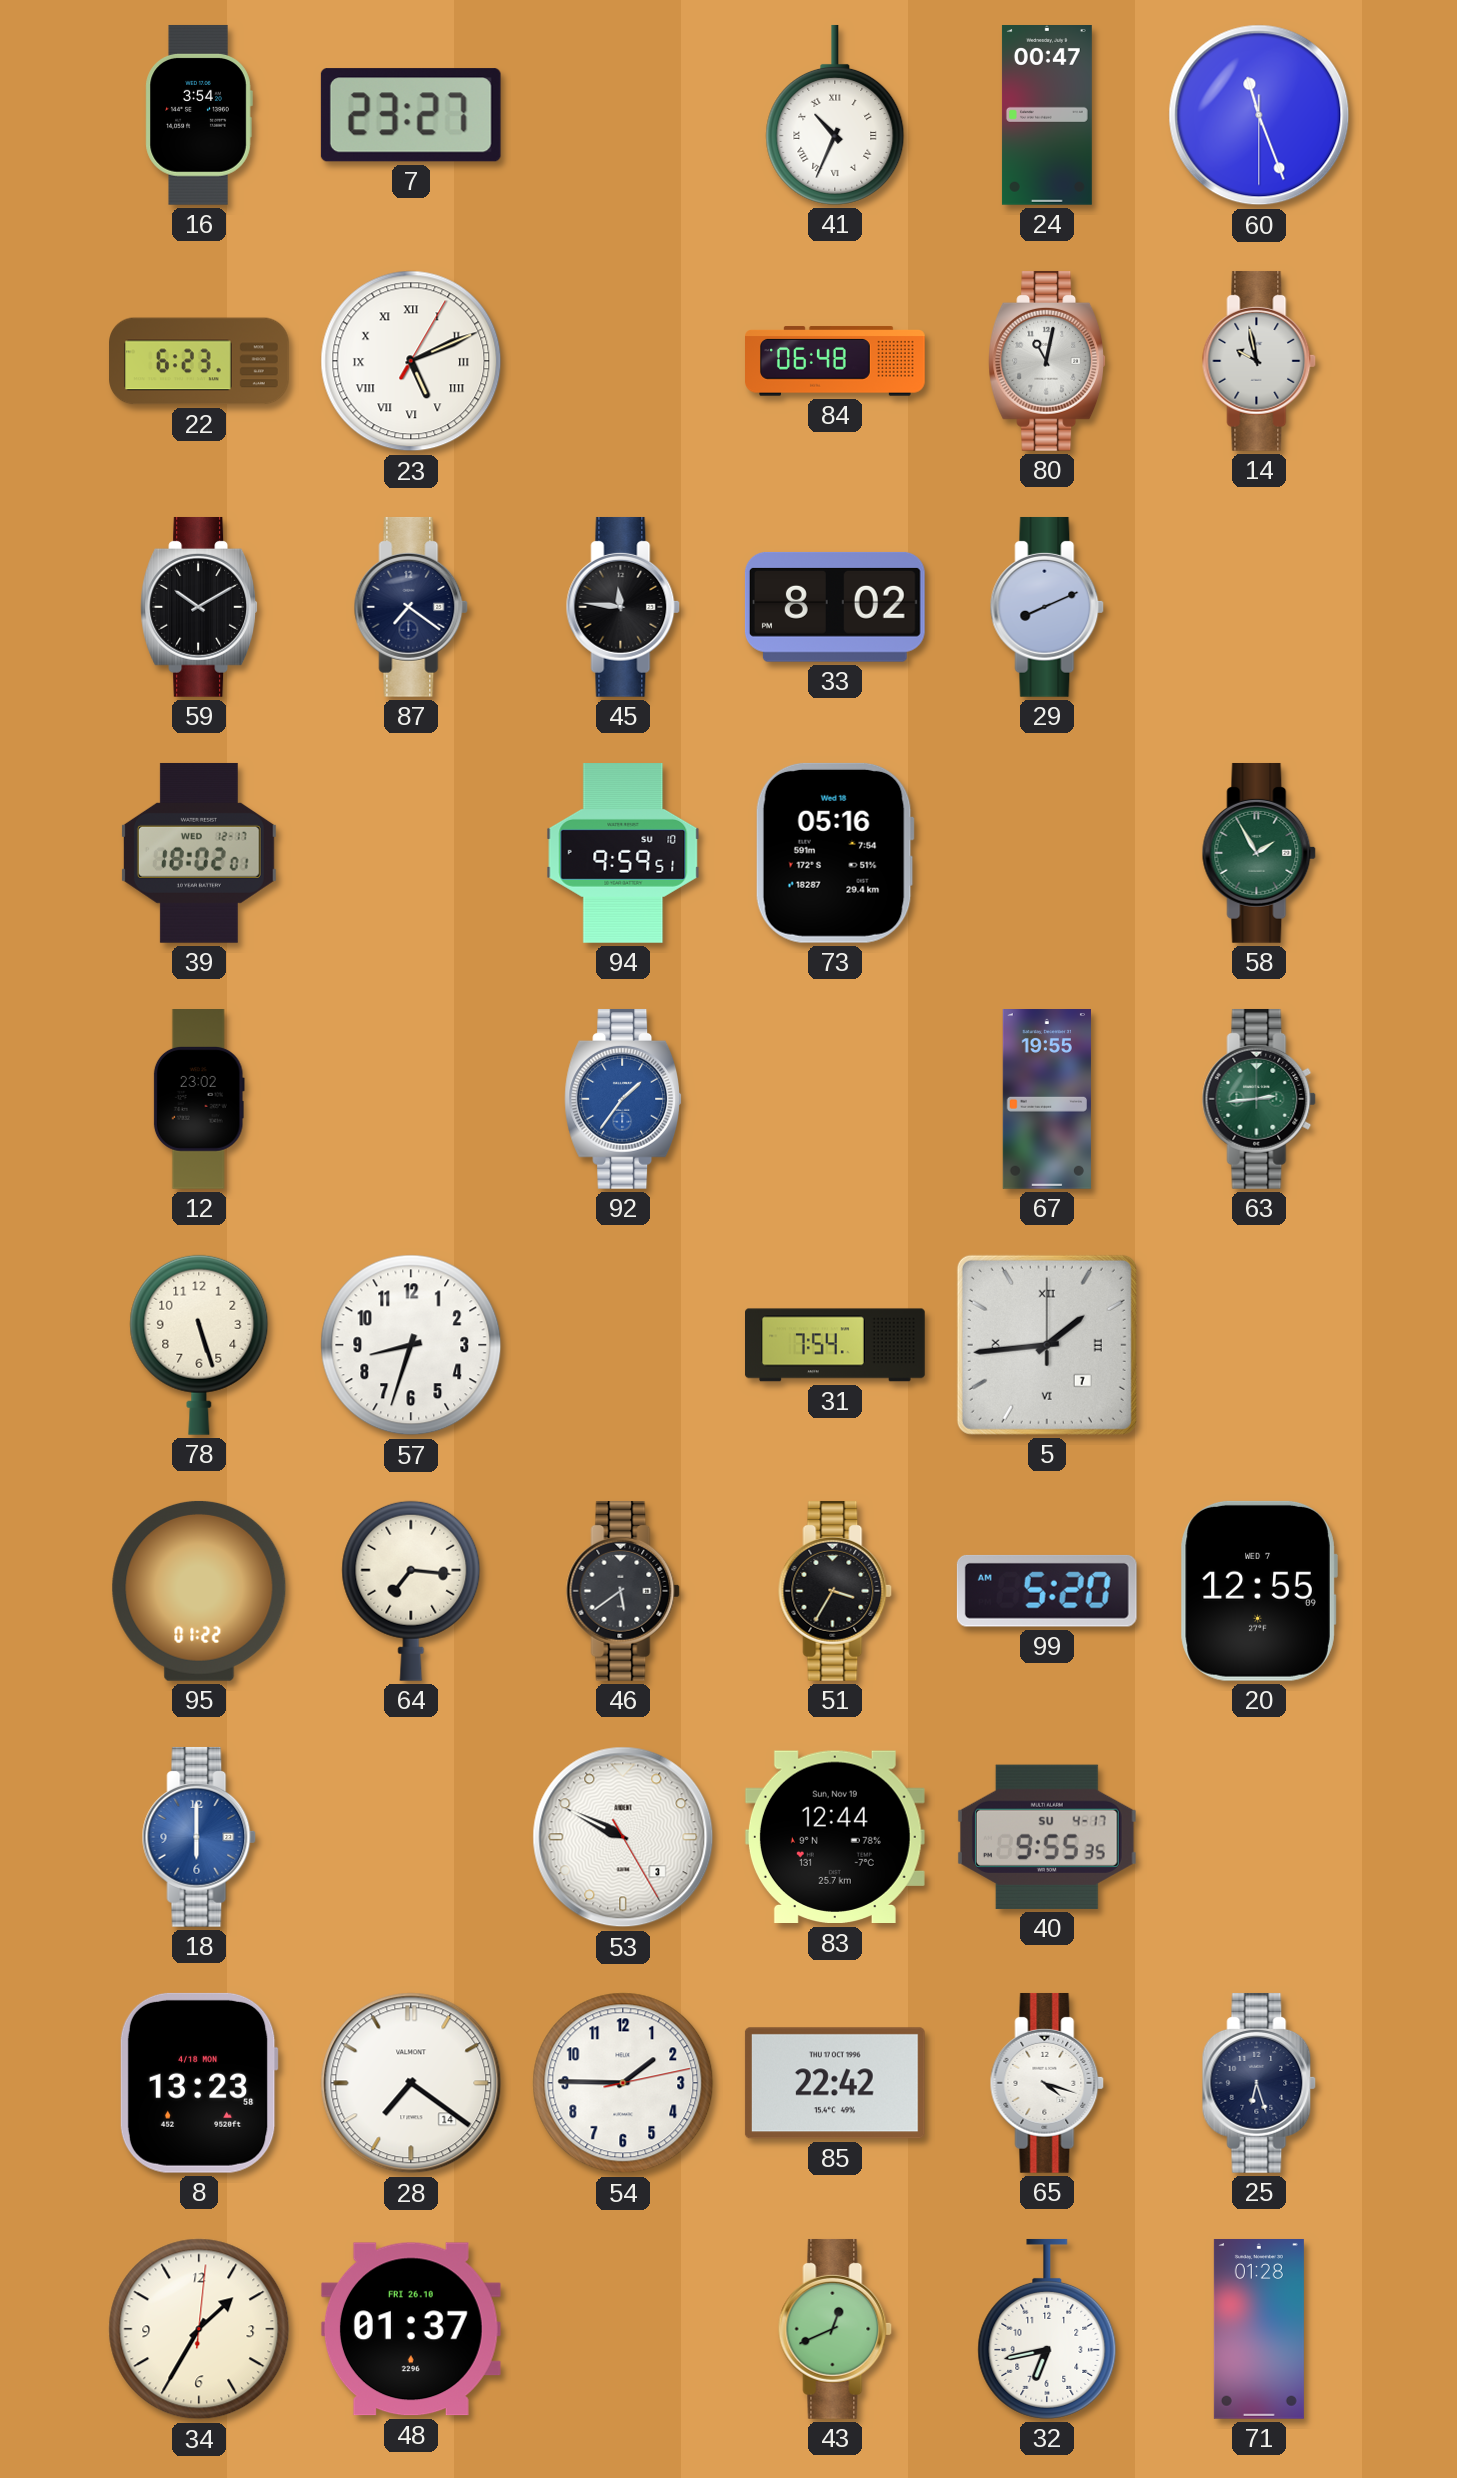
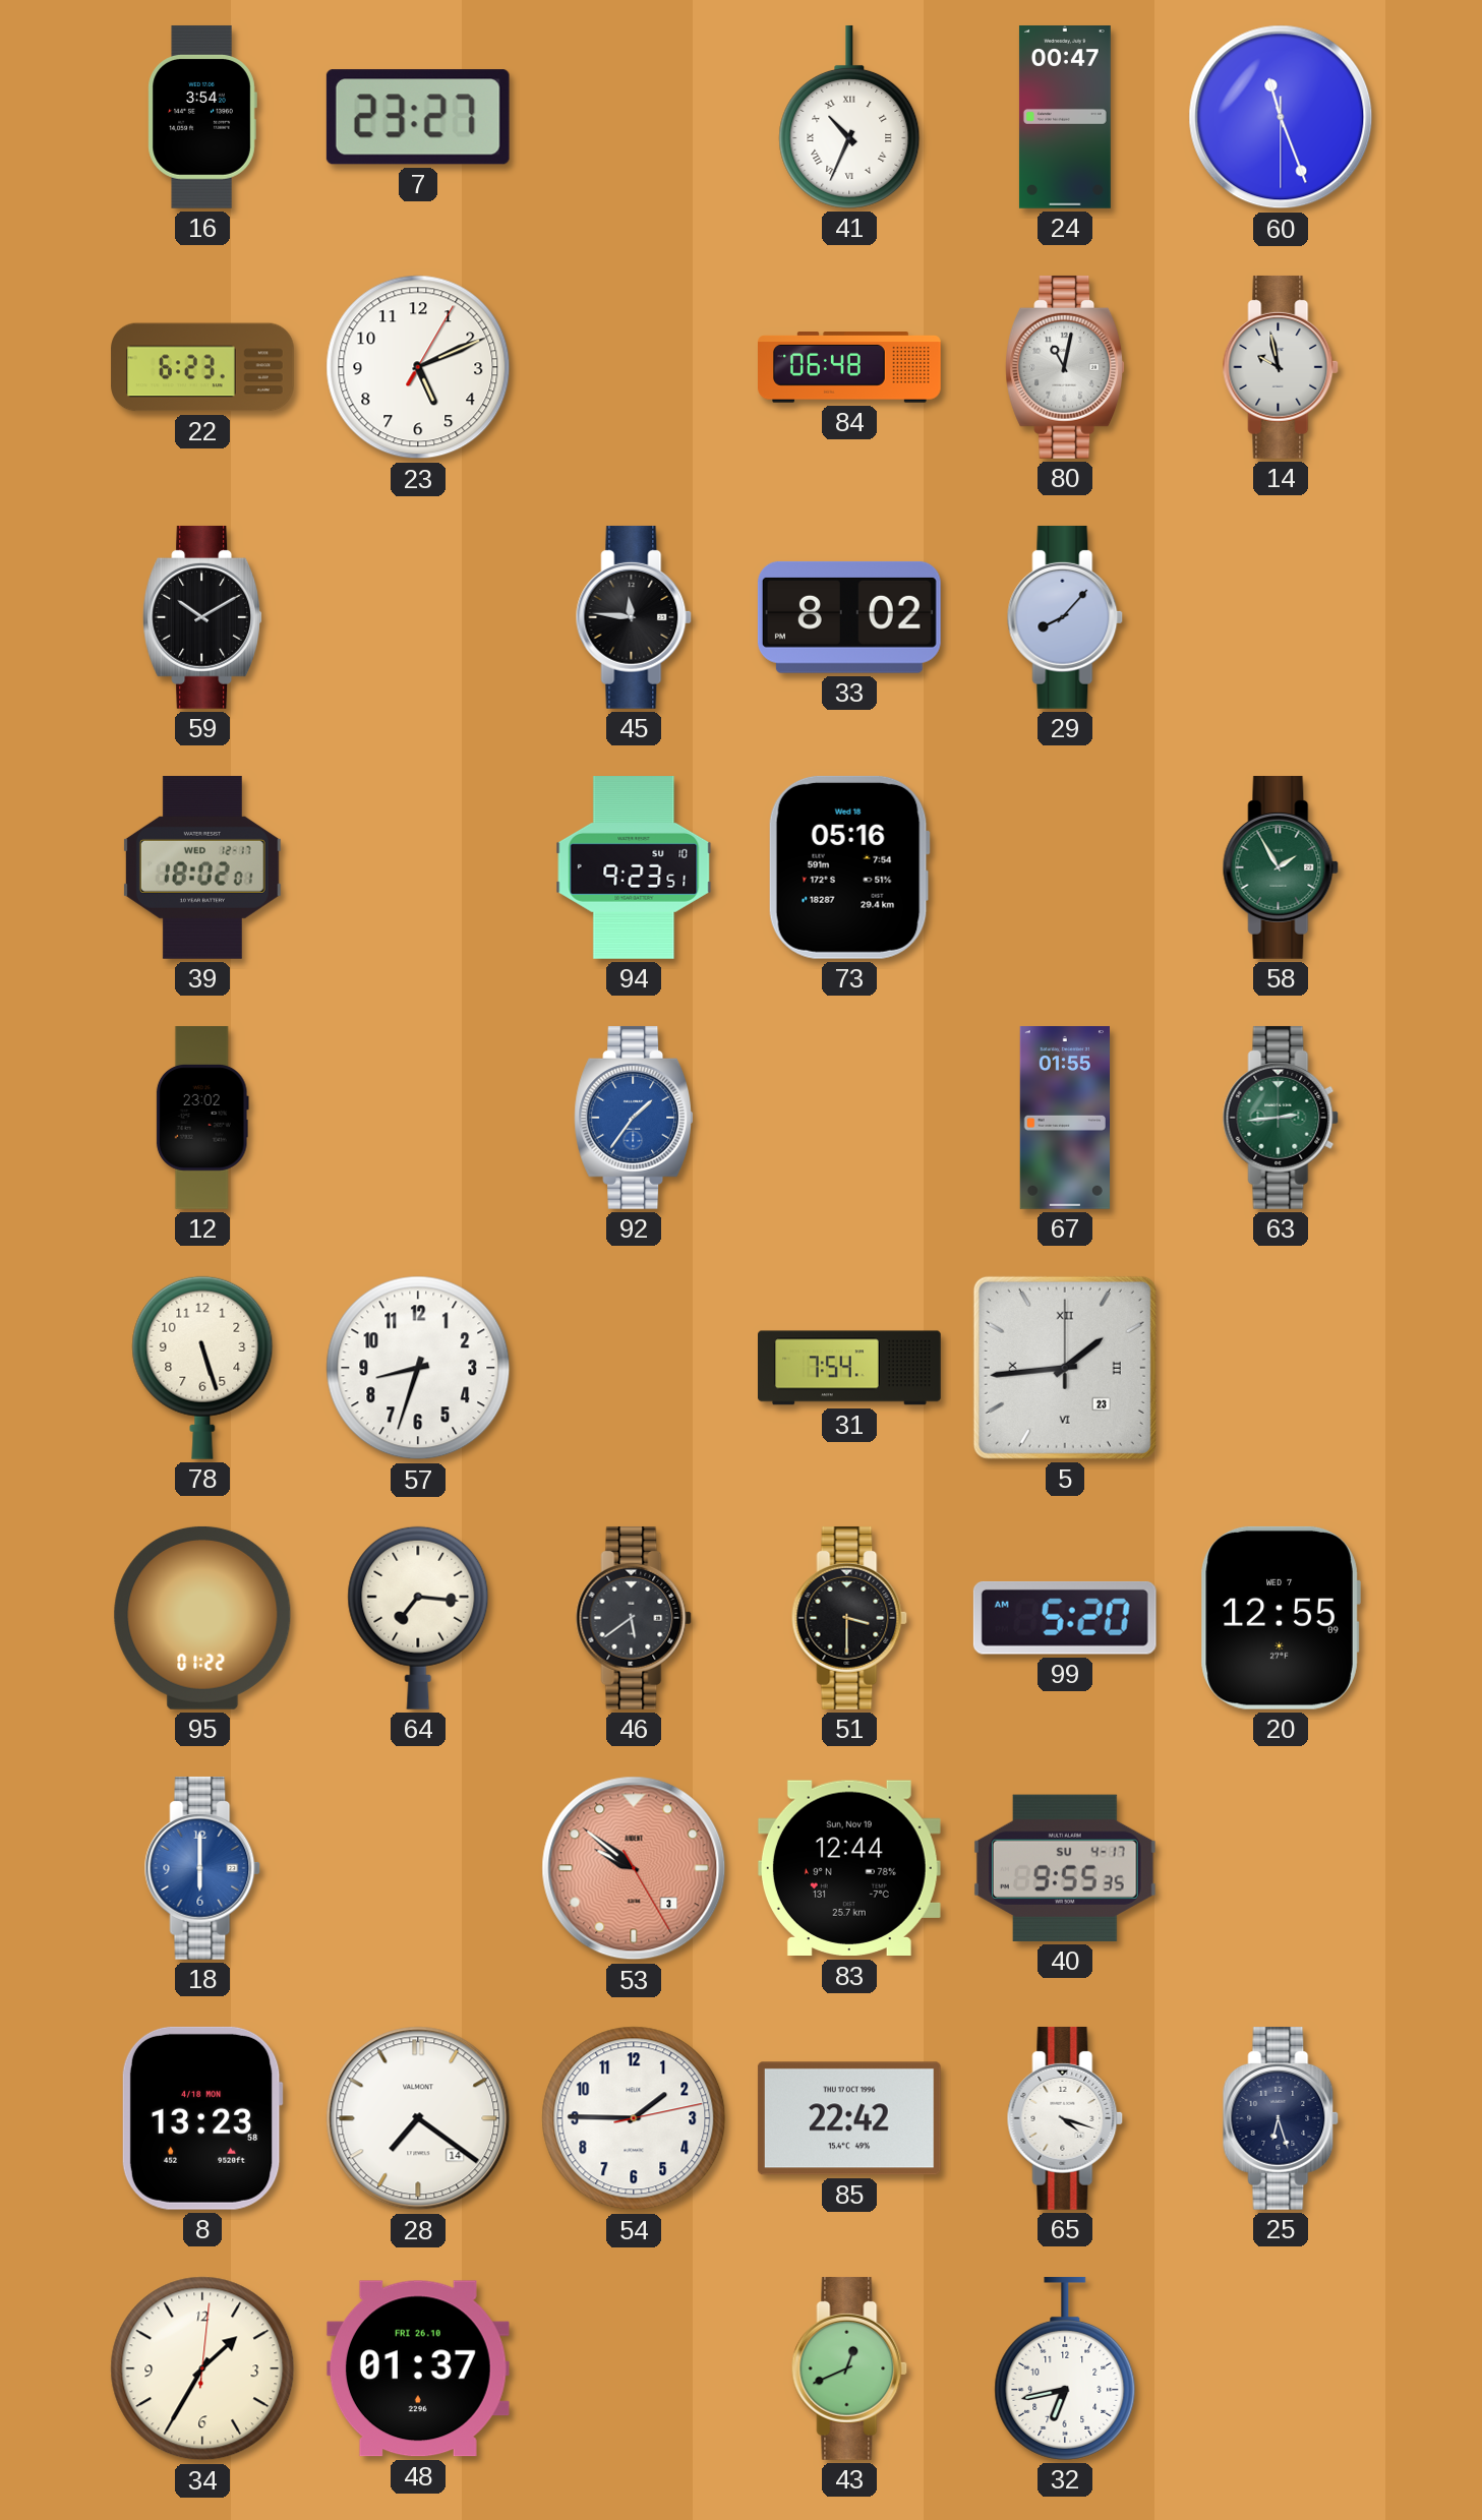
23 numerals: Roman -> Arabic (418, 367)
87: 7:21 -> none (411, 607)
29: 8:11 -> 8:07 (1065, 617)
94: 9:59 -> 9:23 (634, 868)
67: 19:55 -> 01:55 (1065, 1119)
5 date: 7 -> 23 (1065, 1368)
51: 3:35 -> 3:30 (849, 1618)
53: 9:49 -> 9:51 (634, 1868)
53 dial: white -> salmon (634, 1868)
71: 01:28 -> none (1259, 2330)
